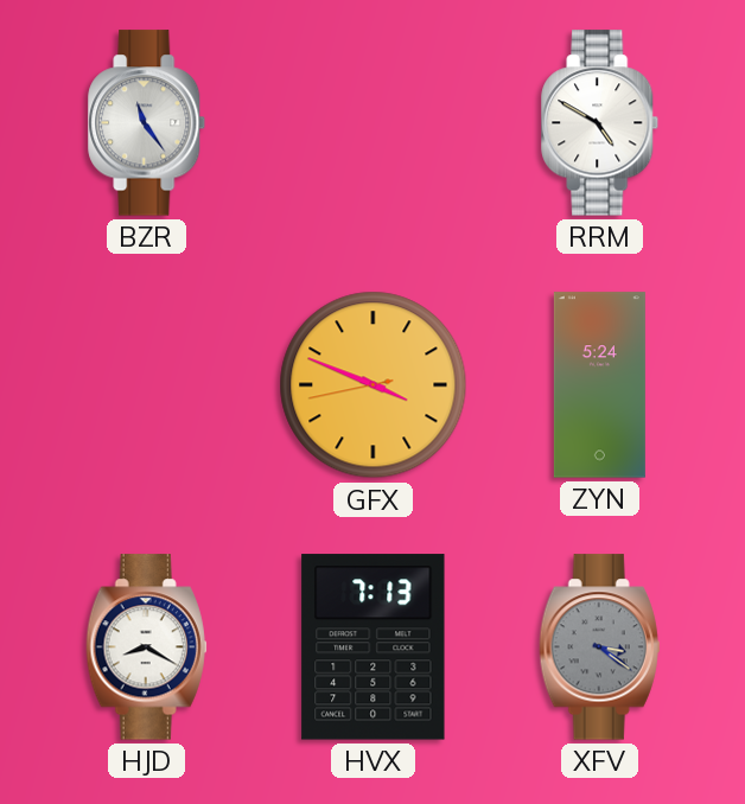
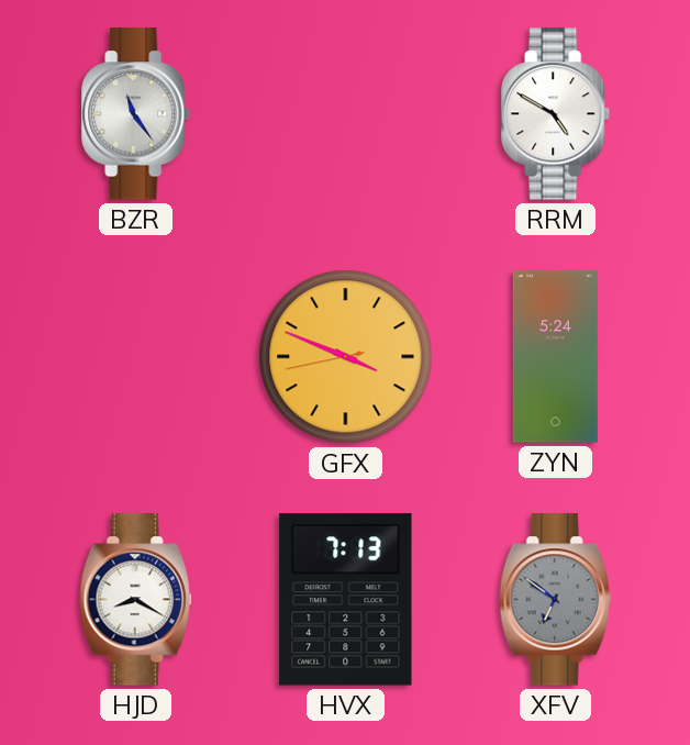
XFV: 3:21 -> 6:51 (556, 600)
